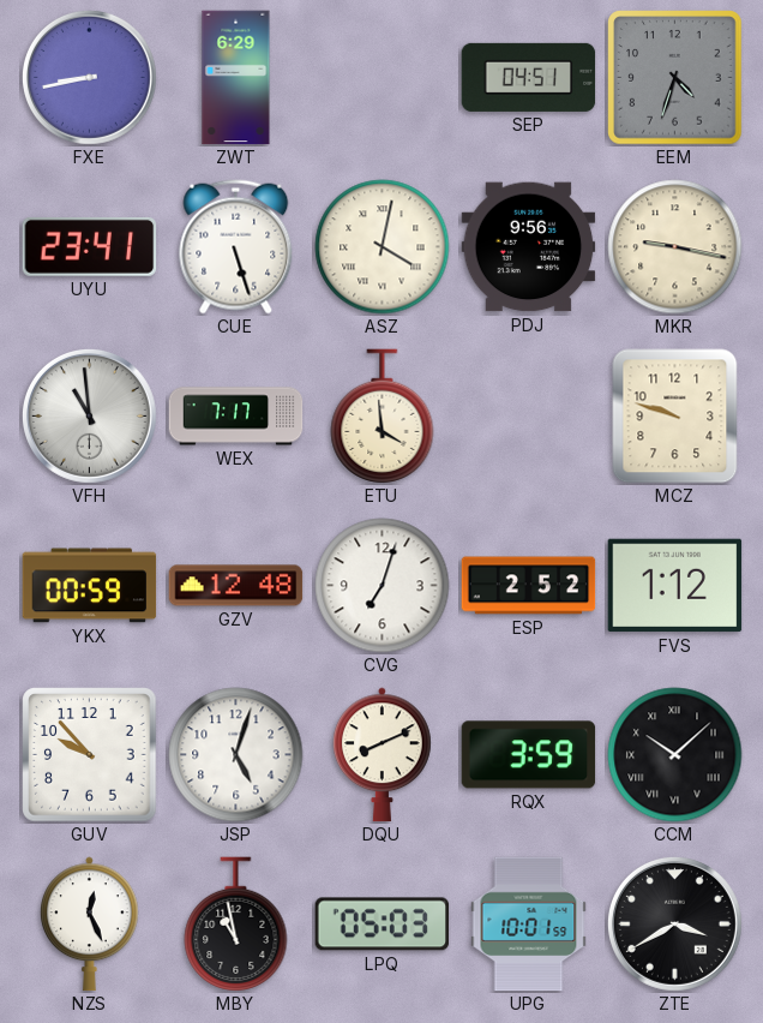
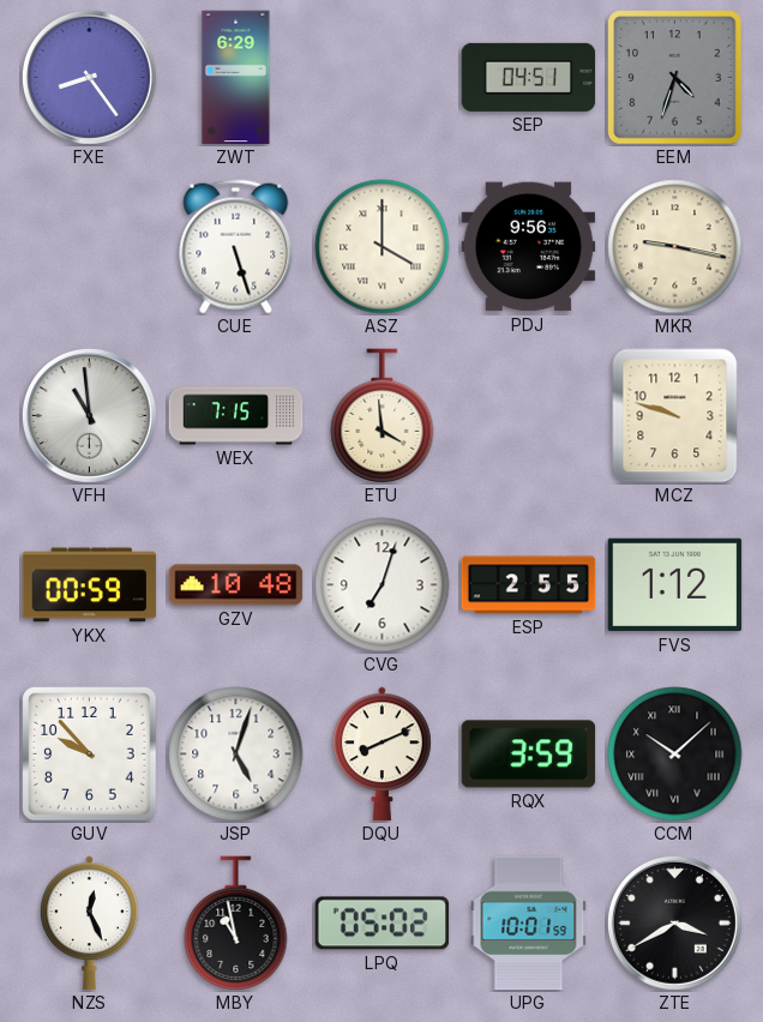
FXE: 8:43 -> 8:24 (89, 77)
UYU: 23:41 -> none (90, 246)
ASZ: 4:02 -> 4:00 (383, 247)
WEX: 7:17 -> 7:15 (236, 416)
GZV: 12:48 -> 10:48 (236, 585)
ESP: 2:52 -> 2:55 (529, 585)
LPQ: 05:03 -> 05:02 (383, 924)
